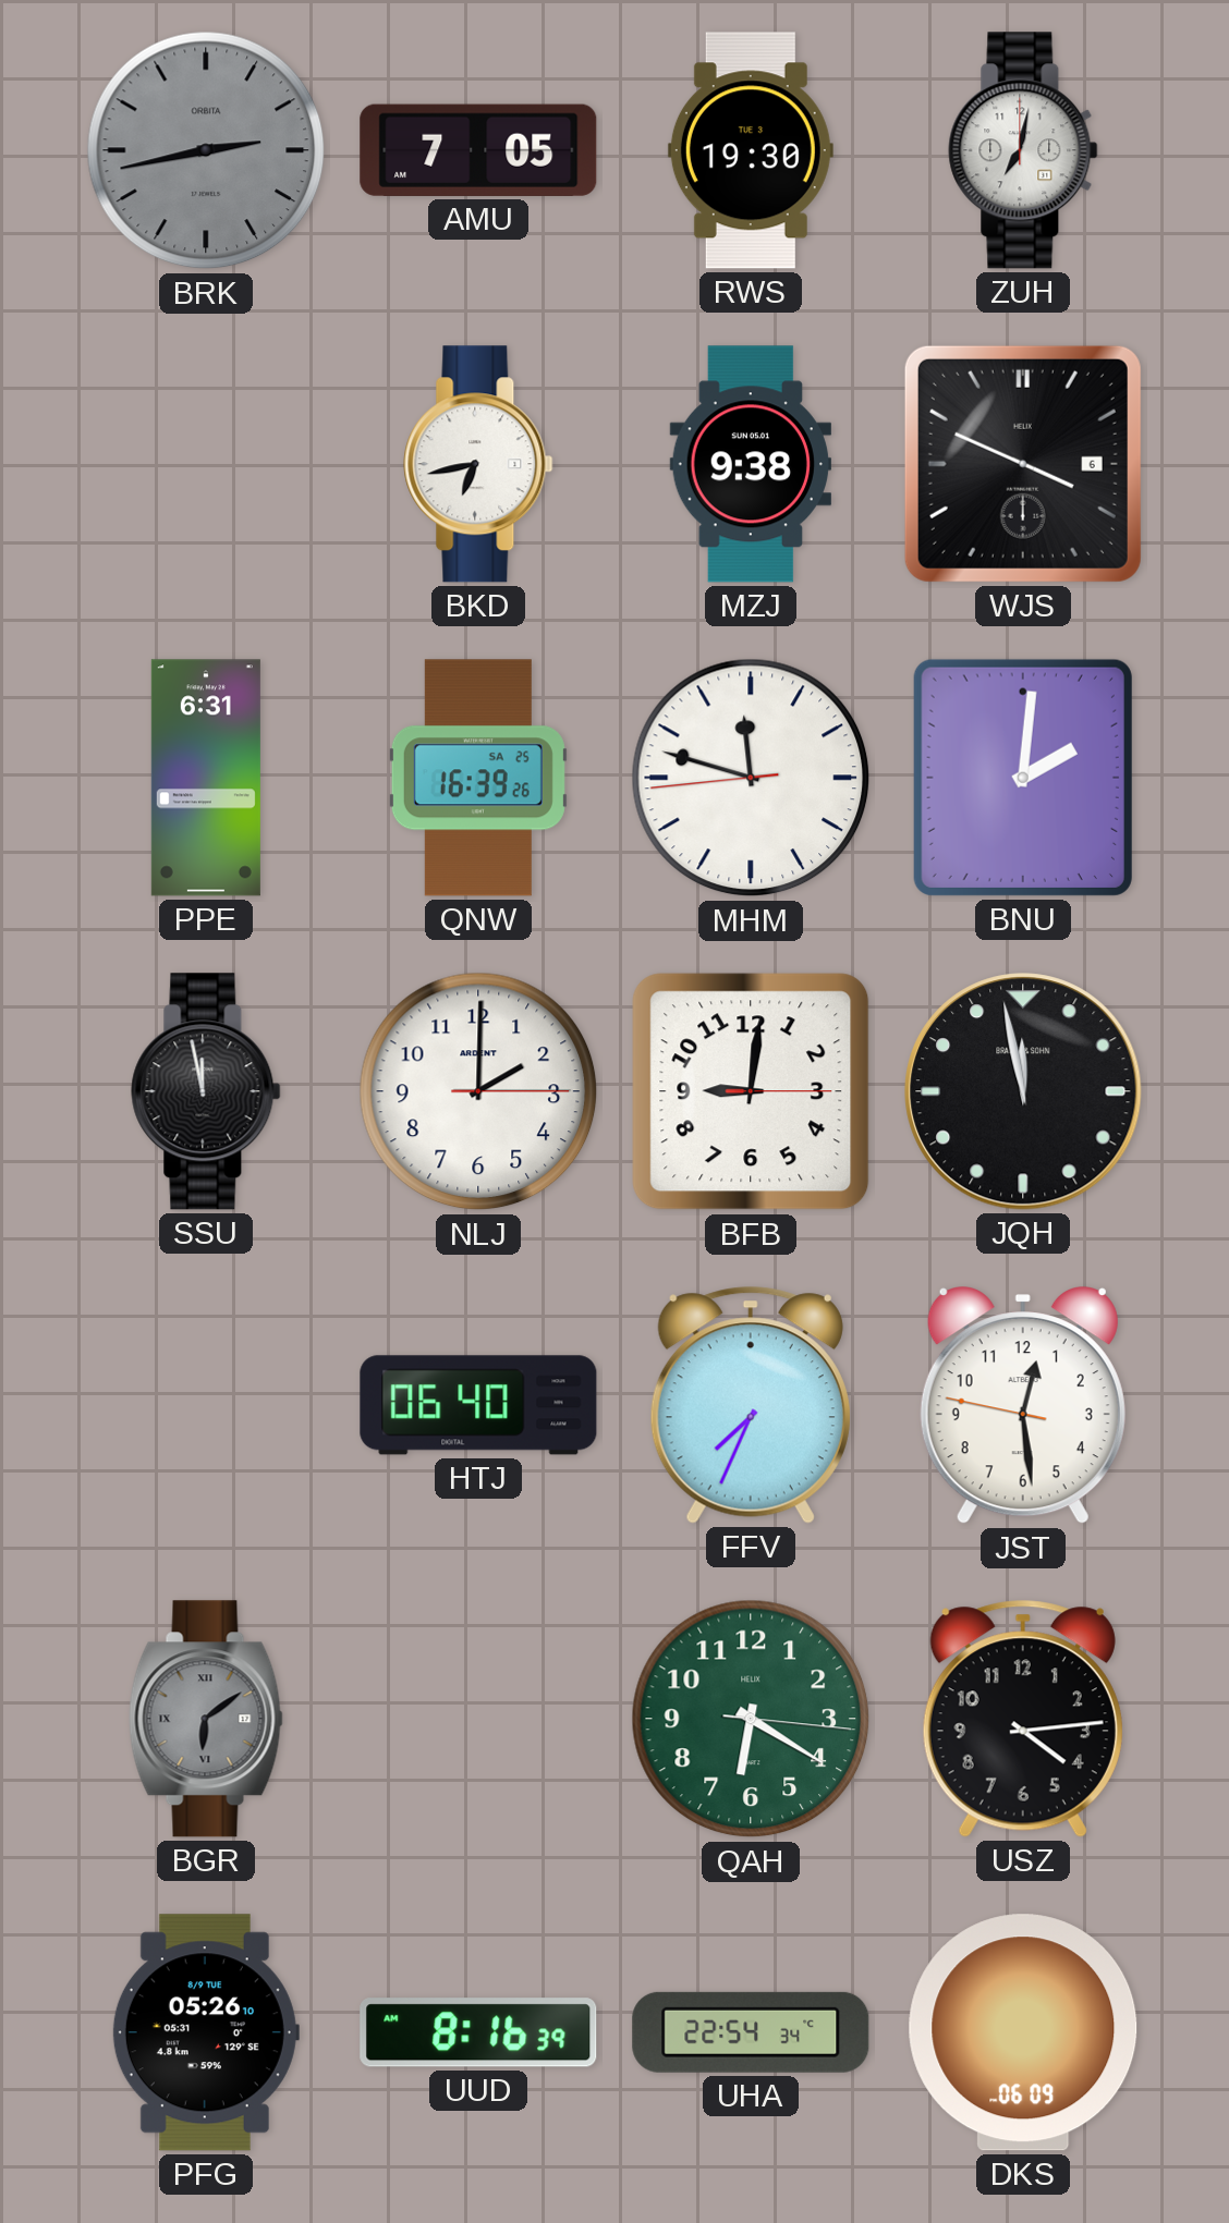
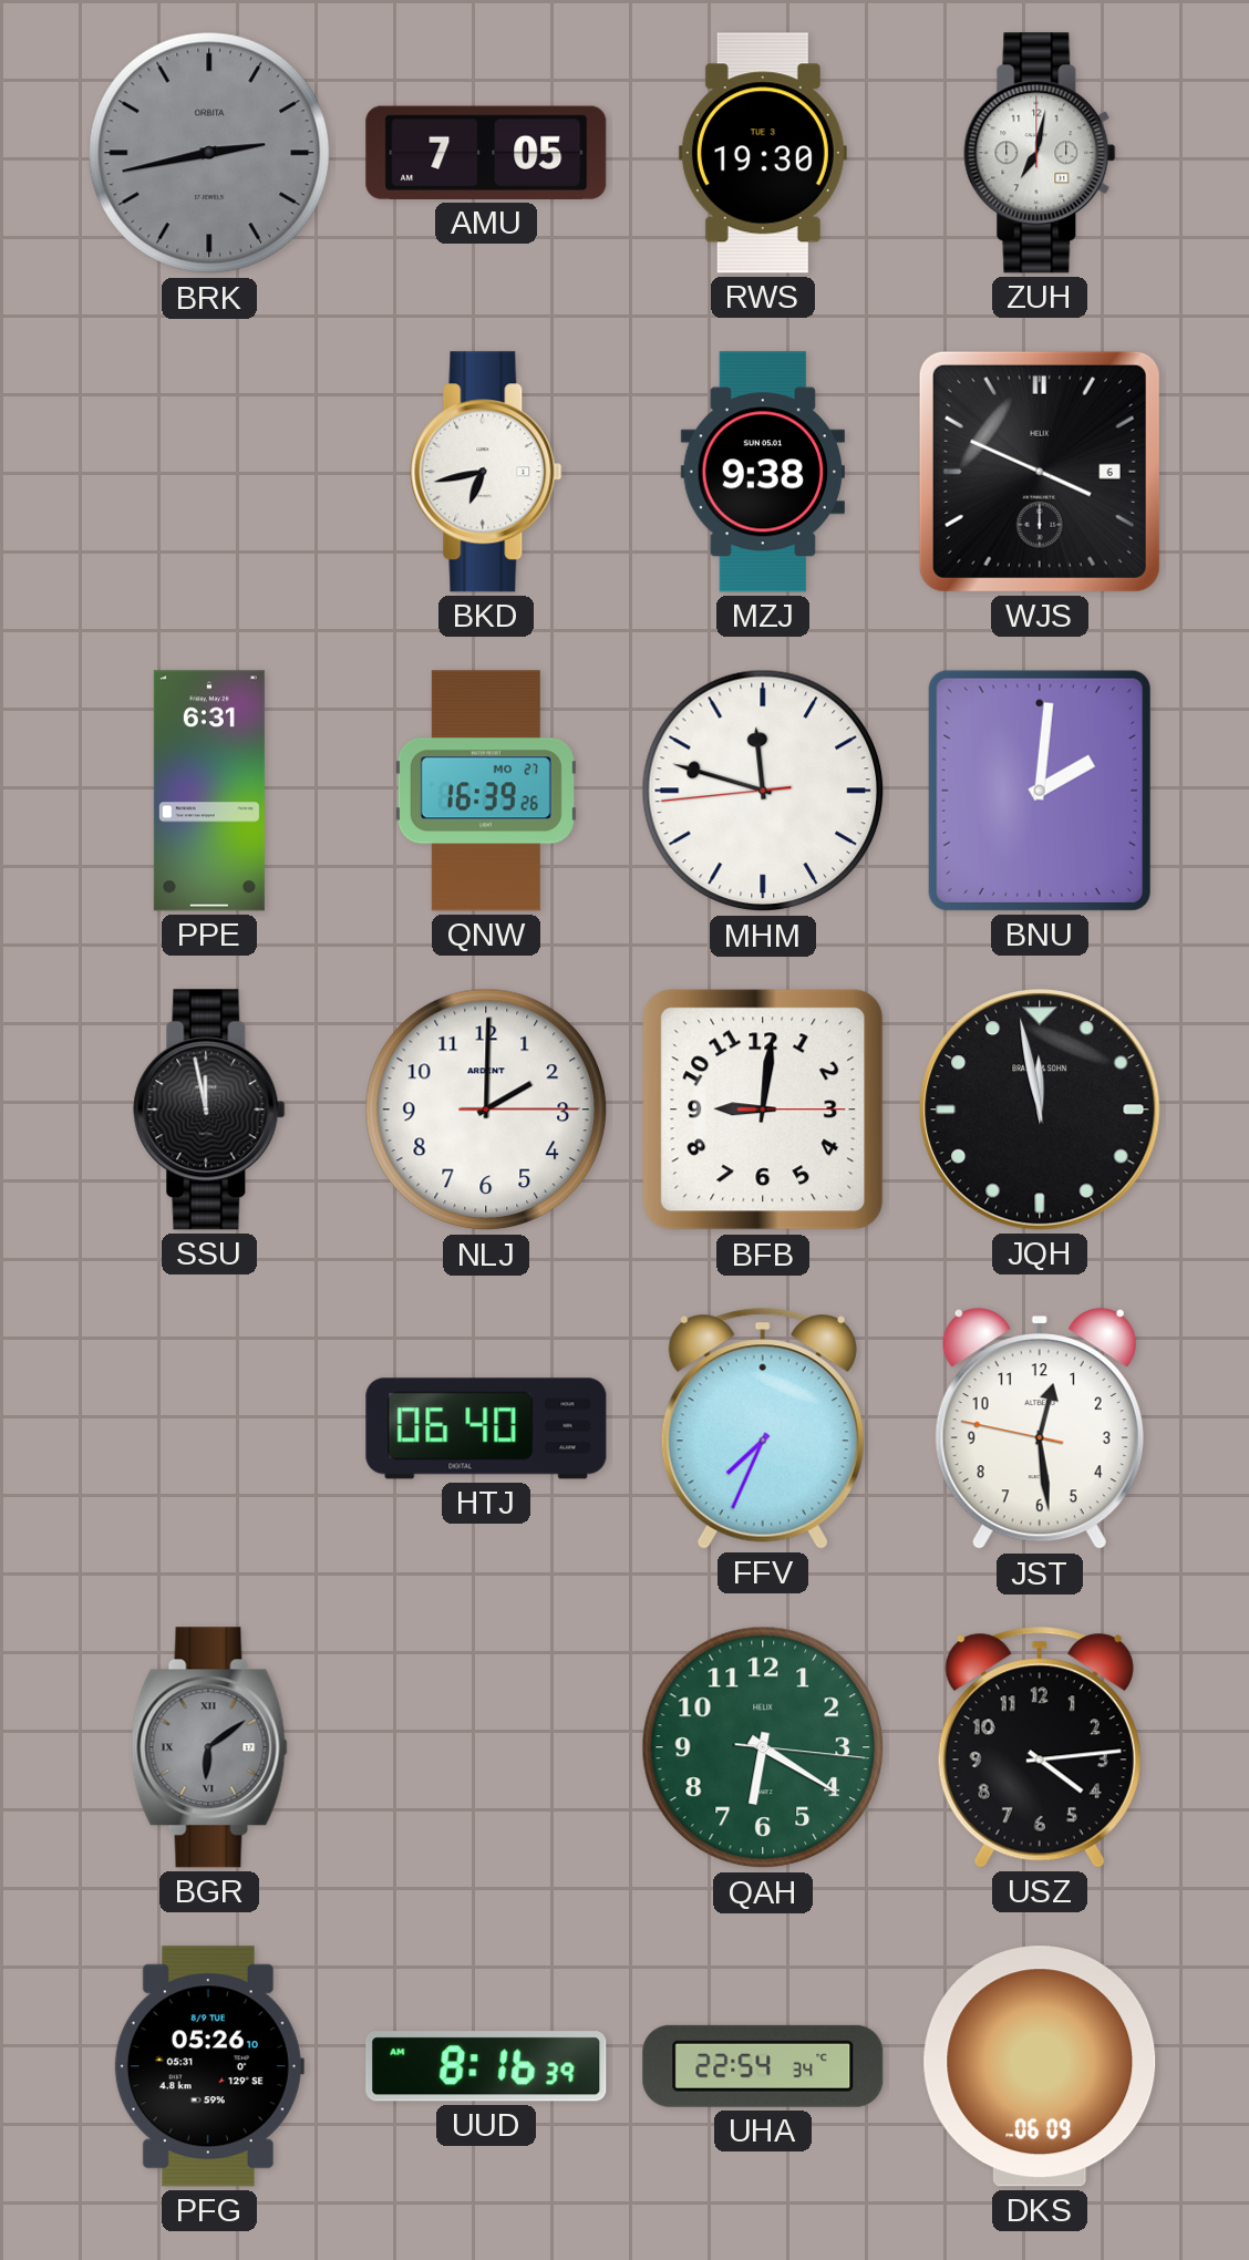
QNW date: SA 25 -> MO 27 (486, 791)
